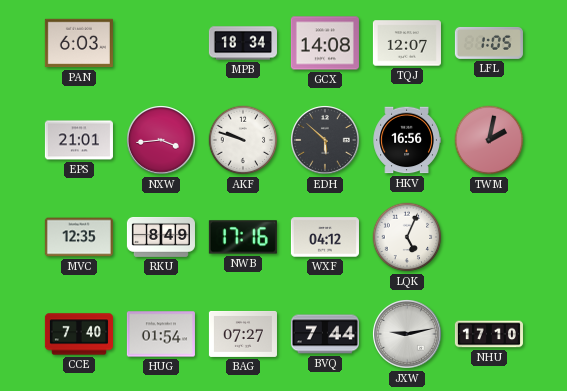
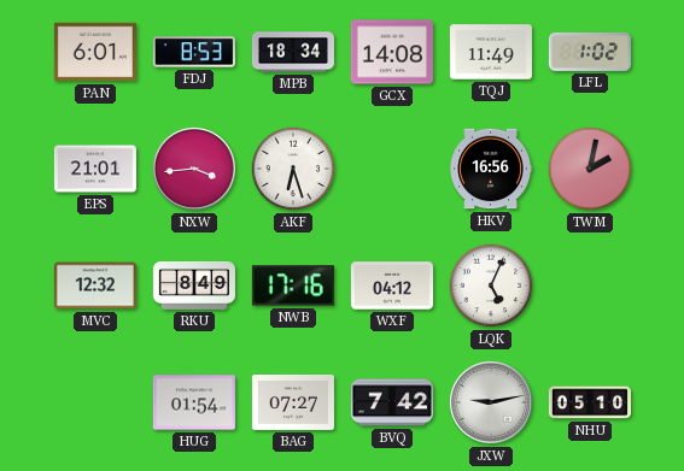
PAN: 6:03 -> 6:01 (95, 52)
FDJ: none -> 8:53 (194, 52)
TQJ: 12:07 -> 11:49 (491, 52)
LFL: 1:05 -> 1:02 (590, 52)
AKF: 9:48 -> 6:27 (293, 169)
EDH: 5:52 -> none (326, 141)
MVC: 12:35 -> 12:32 (95, 285)
CCE: 7:40 -> none (79, 334)
BVQ: 7:44 -> 7:42 (392, 402)
NHU: 17:10 -> 05:10 (590, 402)
